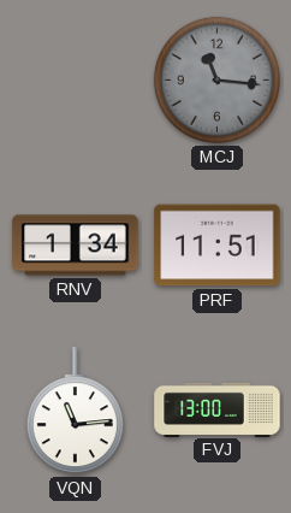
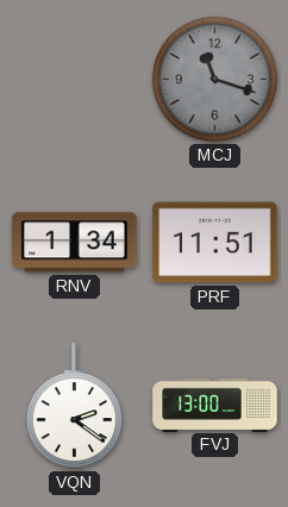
MCJ: 11:16 -> 11:18 (214, 79)
VQN: 11:14 -> 2:21 (74, 406)
